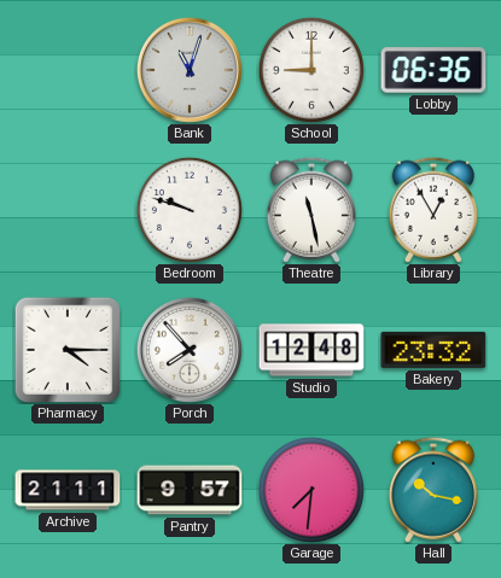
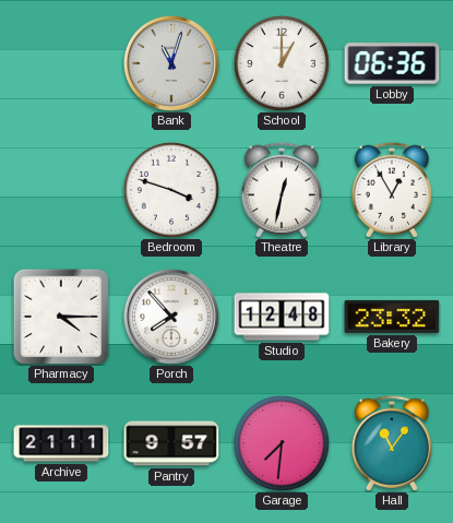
School: 9:00 -> 1:00 (282, 63)
Bedroom: 9:48 -> 3:48 (171, 190)
Theatre: 11:28 -> 12:32 (281, 190)
Hall: 10:17 -> 11:06 (391, 443)
